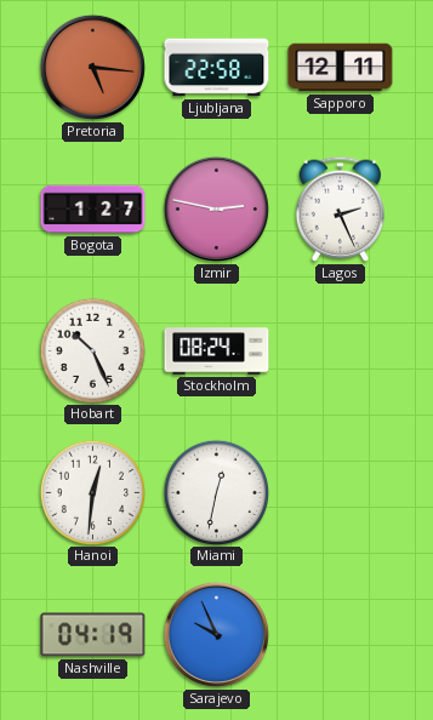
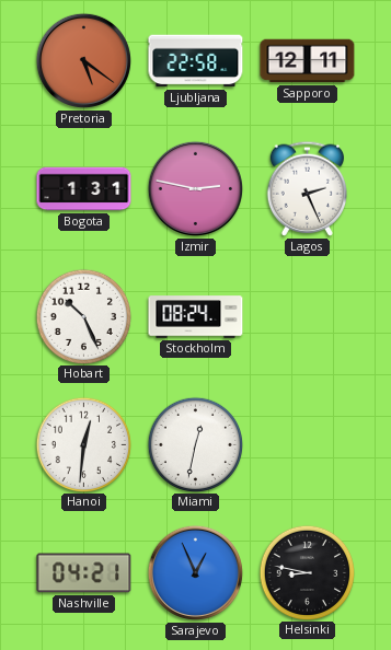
Pretoria: 5:16 -> 5:21 (83, 60)
Bogota: 1:27 -> 1:31 (84, 189)
Nashville: 04:19 -> 04:21 (84, 573)
Sarajevo: 9:56 -> 12:56 (195, 572)
Helsinki: none -> 8:47 (307, 572)
